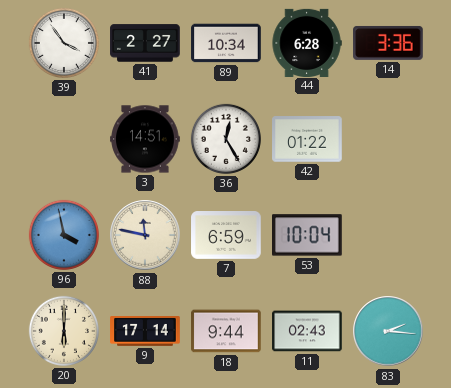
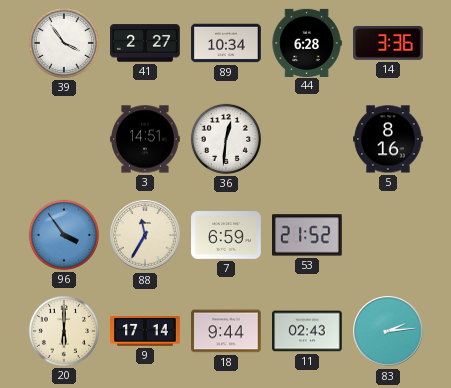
36: 12:25 -> 12:31 (226, 139)
42: 01:22 -> none (307, 139)
5: none -> 8:16 (388, 139)
96: 3:58 -> 3:54 (64, 235)
88: 11:47 -> 11:35 (145, 235)
53: 10:04 -> 21:52 (308, 235)
83: 2:16 -> 2:14 (388, 331)
